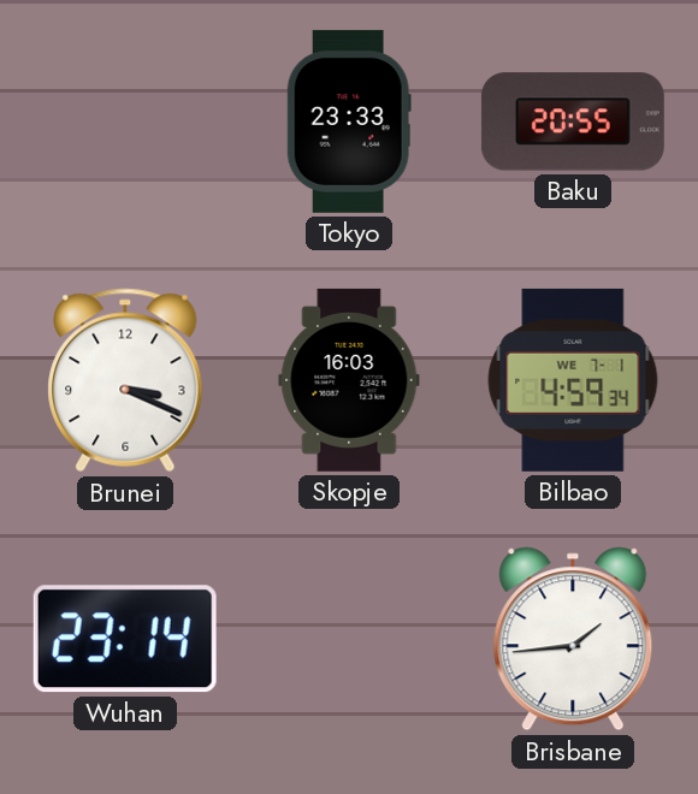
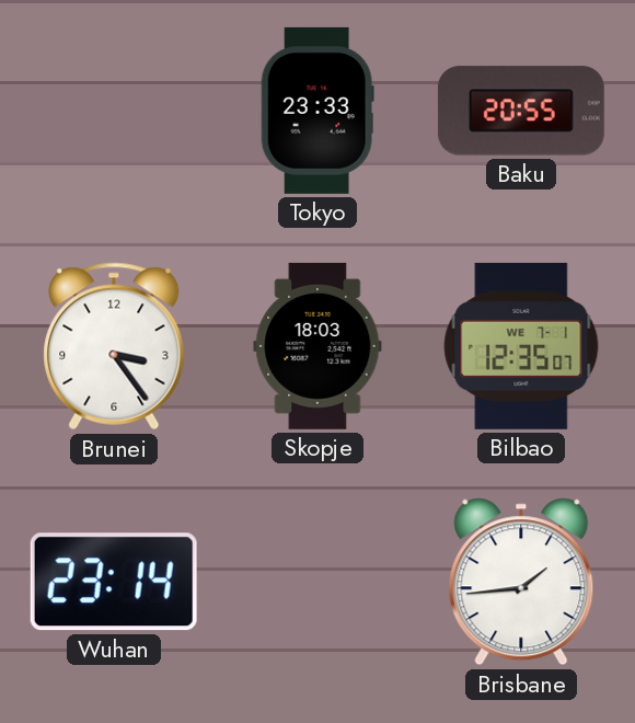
Brunei: 3:19 -> 3:24 (114, 346)
Skopje: 16:03 -> 18:03 (317, 346)
Bilbao: 4:59 -> 12:35 (521, 346)
